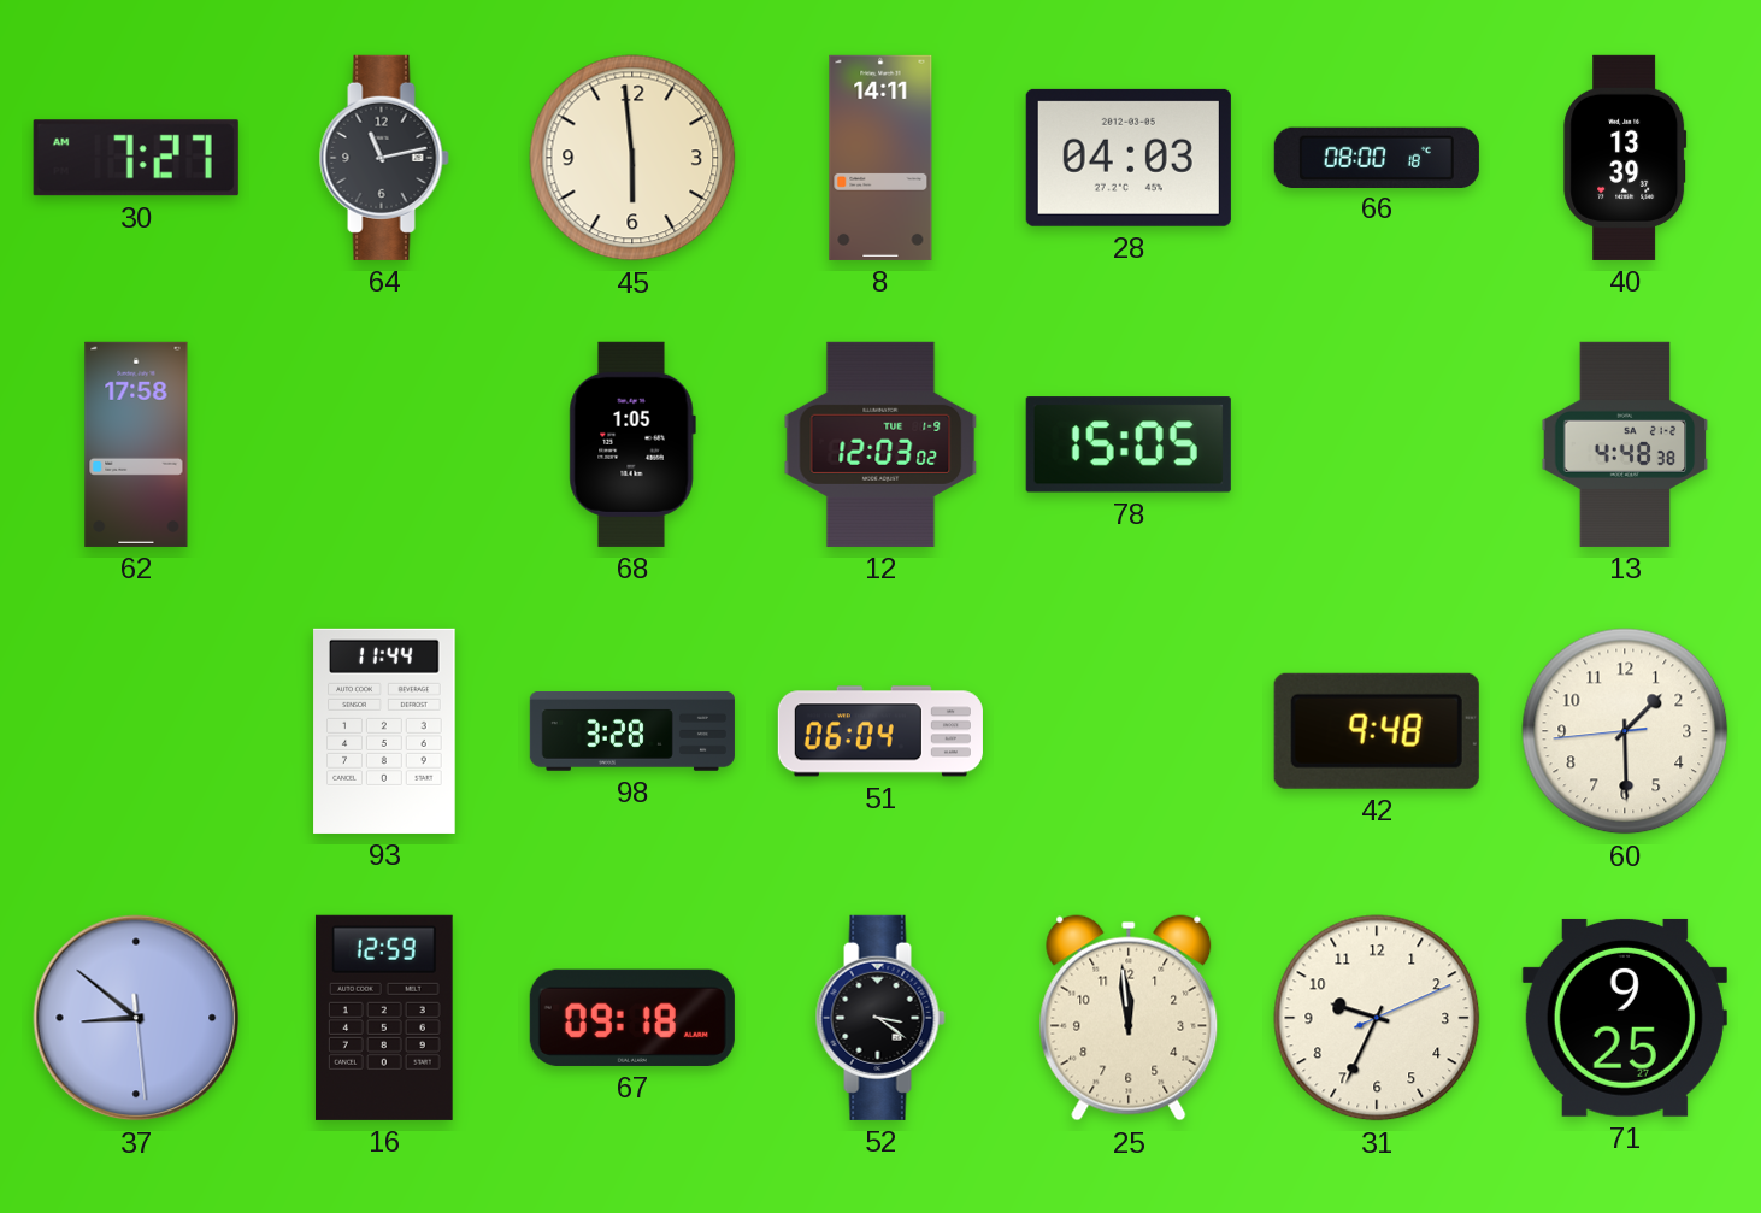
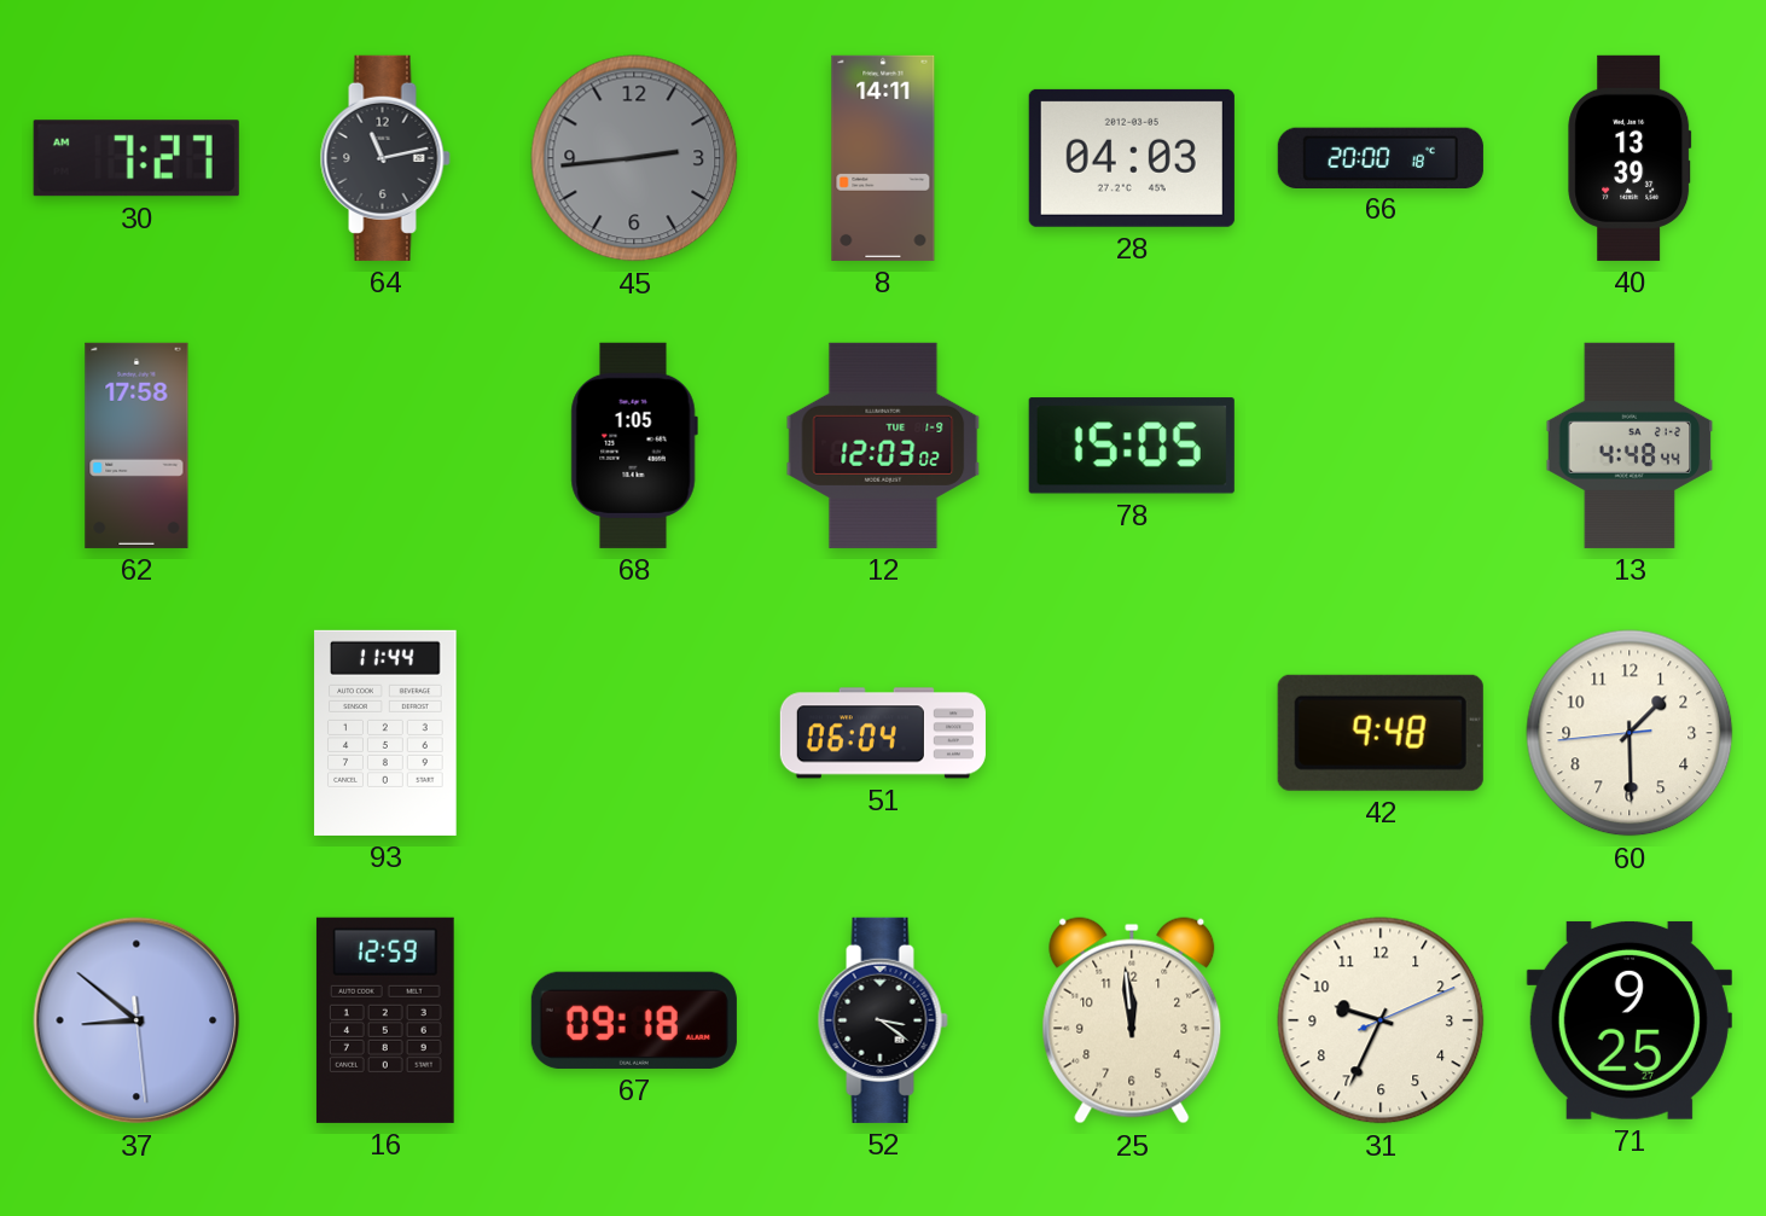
45: 5:59 -> 2:44 (634, 158)
45 dial: cream -> grey (634, 158)
66: 08:00 -> 20:00 (1381, 157)
13: 4:48:38 -> 4:48:44 (1630, 446)
98: 3:28 -> none (632, 732)
